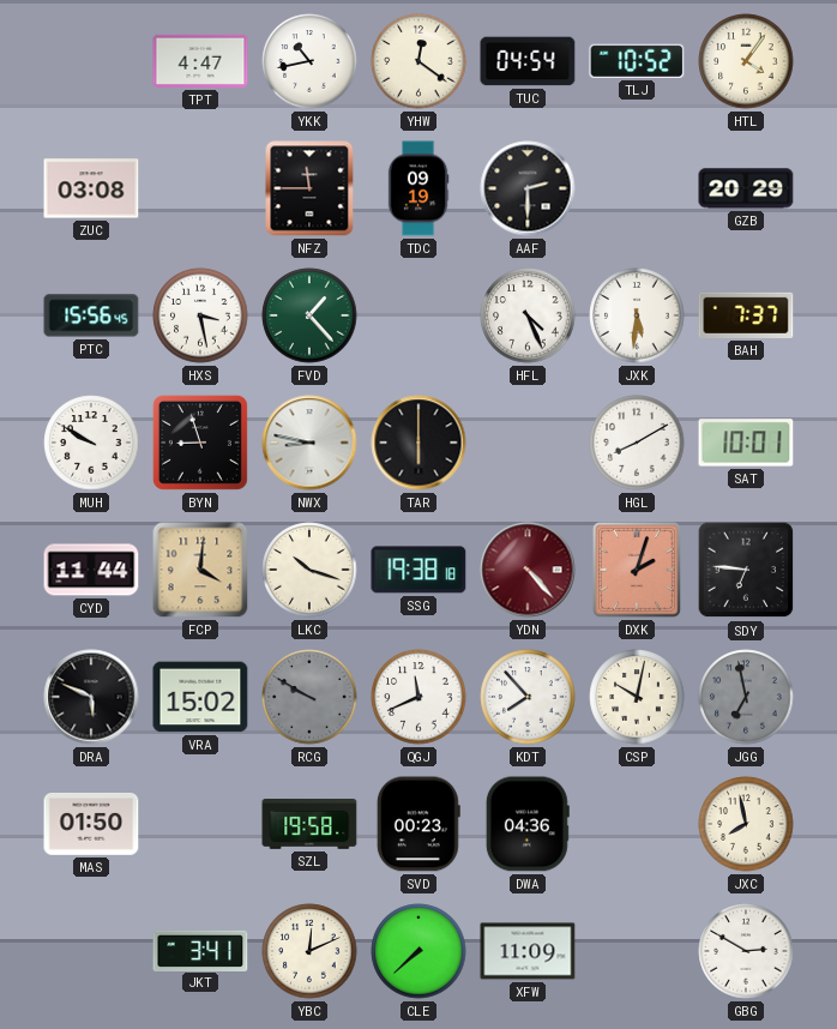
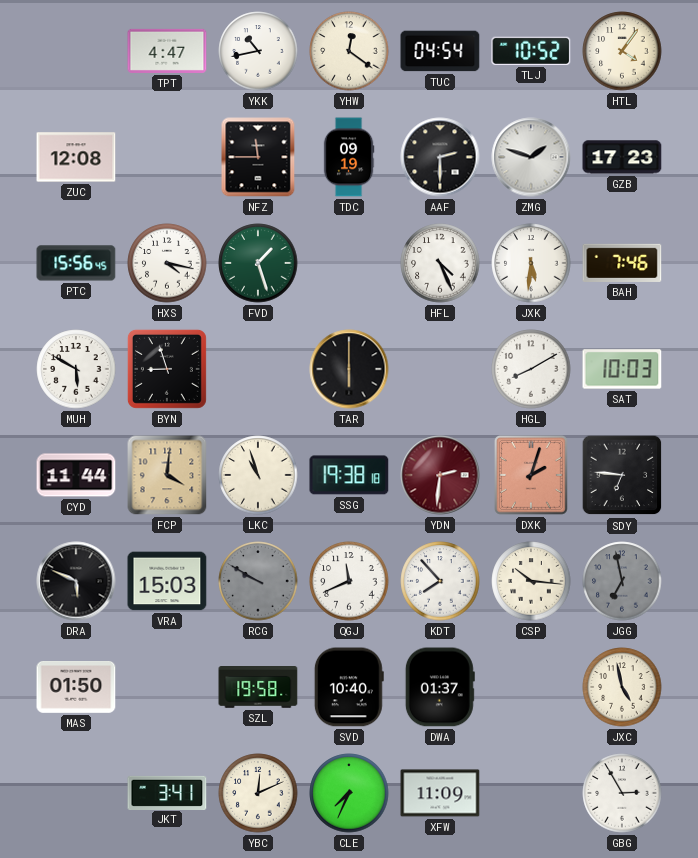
ZUC: 03:08 -> 12:08 (76, 157)
ZMG: none -> 1:48 (531, 157)
GZB: 20:29 -> 17:23 (622, 157)
HXS: 3:28 -> 4:17 (167, 263)
FVD: 1:23 -> 1:27 (258, 263)
BAH: 7:37 -> 7:46 (622, 263)
MUH: 9:50 -> 5:50 (76, 369)
NWX: 8:47 -> none (309, 443)
SAT: 10:01 -> 10:03 (622, 369)
LKC: 10:18 -> 10:57 (258, 475)
YDN: 4:23 -> 2:31 (440, 475)
VRA: 15:02 -> 15:03 (167, 581)
CSP: 10:02 -> 10:16 (531, 581)
SVD: 00:23 -> 10:40 (349, 687)
DWA: 04:36 -> 01:37 (440, 687)
JXC: 7:58 -> 4:58 (622, 687)
CLE: 7:38 -> 7:34 (349, 793)
GBG: 2:50 -> 2:55 (622, 793)
